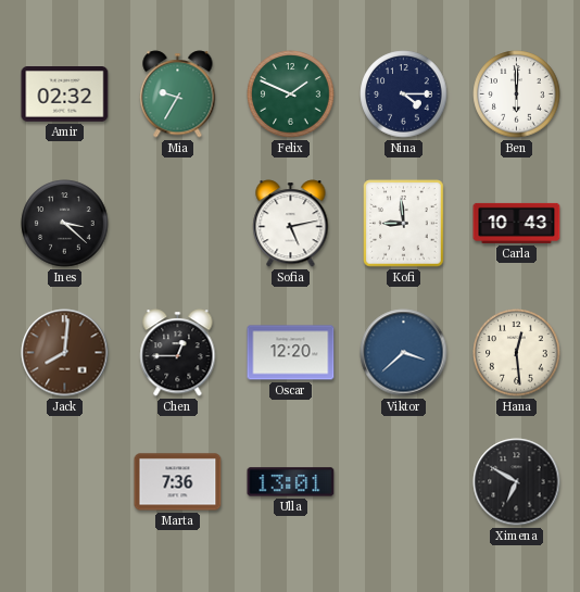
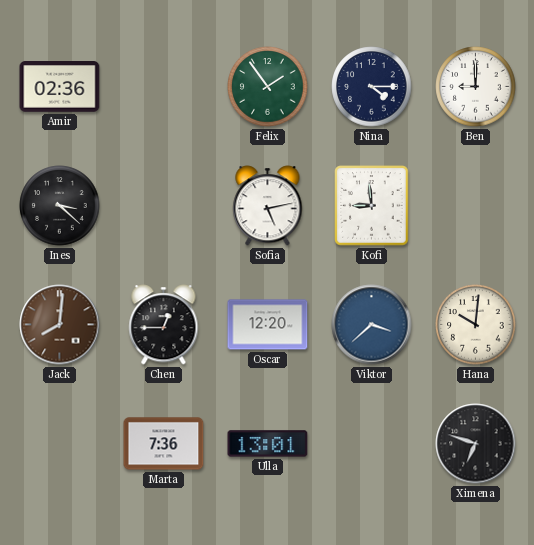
Amir: 02:32 -> 02:36 (60, 87)
Mia: 9:35 -> none (178, 95)
Felix: 1:49 -> 1:54 (268, 87)
Ben: 6:00 -> 9:00 (476, 87)
Carla: 10:43 -> none (517, 223)
Hana: 12:29 -> 10:01 (476, 325)
Ximena: 6:50 -> 6:48 (476, 444)
